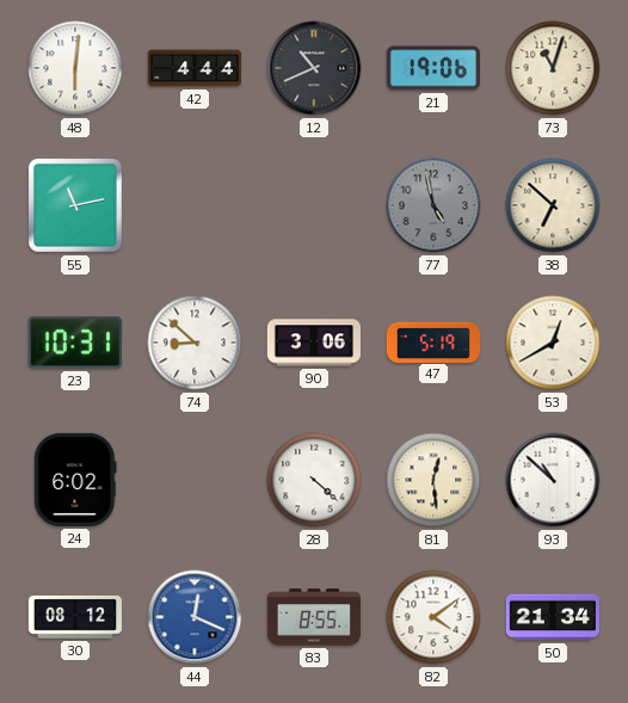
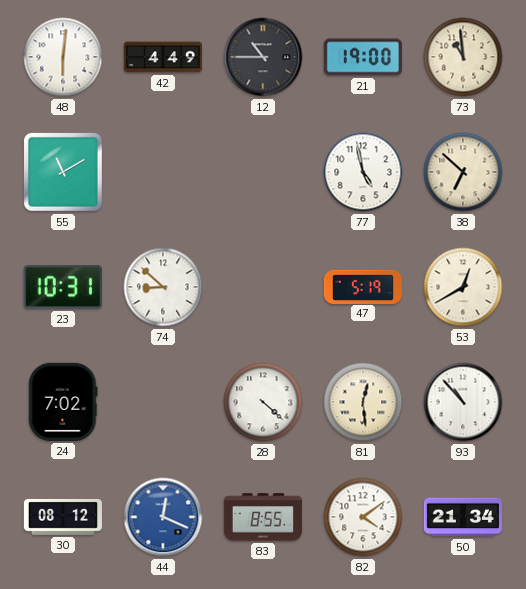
42: 4:44 -> 4:49 (162, 57)
12: 10:41 -> 10:45 (263, 57)
21: 19:06 -> 19:00 (363, 57)
73: 11:03 -> 10:59 (463, 57)
55: 11:13 -> 11:10 (63, 172)
77 dial: grey -> white (363, 172)
90: 3:06 -> none (314, 343)
24: 6:02 -> 7:02 (63, 402)
93: 10:52 -> 10:53 (463, 402)
